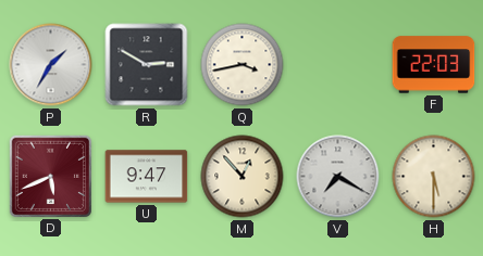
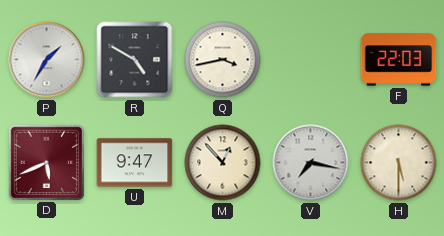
R: 2:50 -> 4:50 (135, 60)
V: 7:20 -> 7:17 (311, 163)
